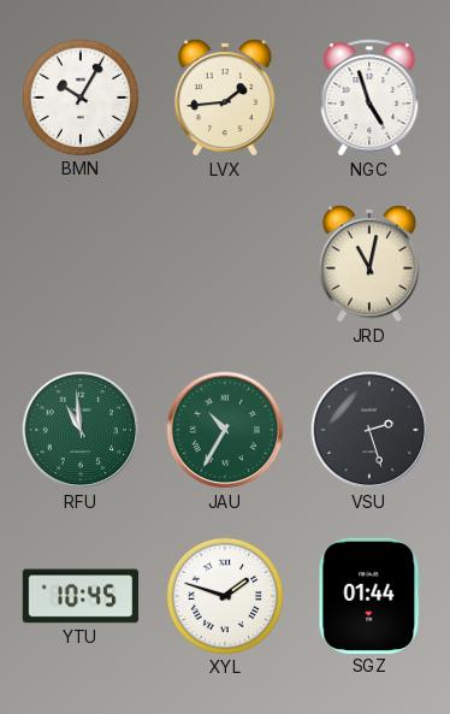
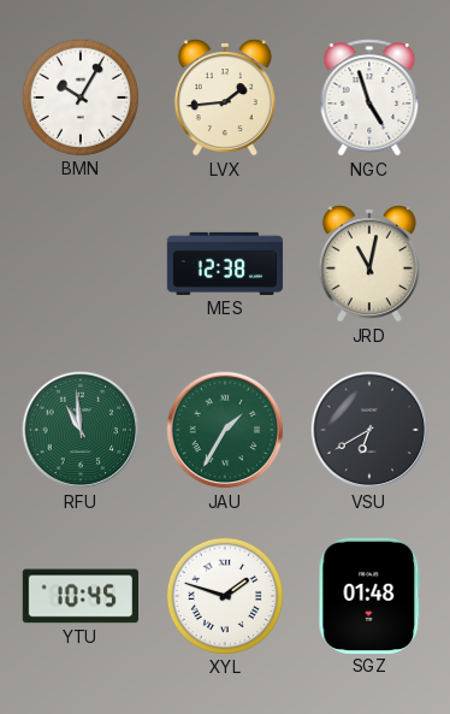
MES: none -> 12:38 (225, 264)
JAU: 10:35 -> 1:35 (225, 430)
VSU: 2:27 -> 6:40 (369, 430)
SGZ: 01:44 -> 01:48 (369, 595)
